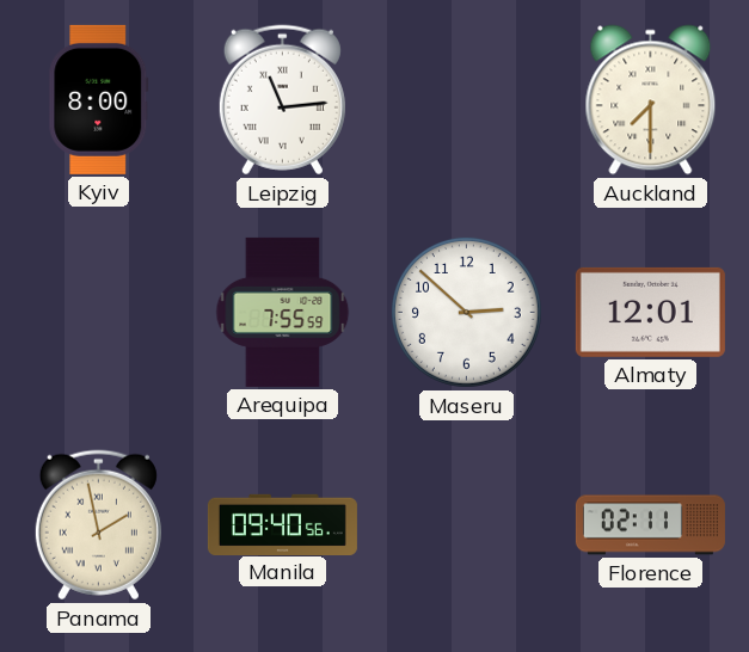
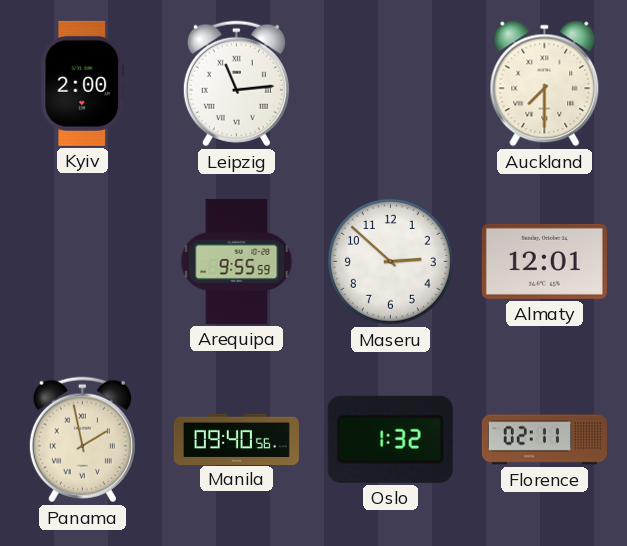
Kyiv: 8:00 -> 2:00 (83, 83)
Arequipa: 7:55 -> 9:55 (237, 261)
Oslo: none -> 1:32 (390, 439)
